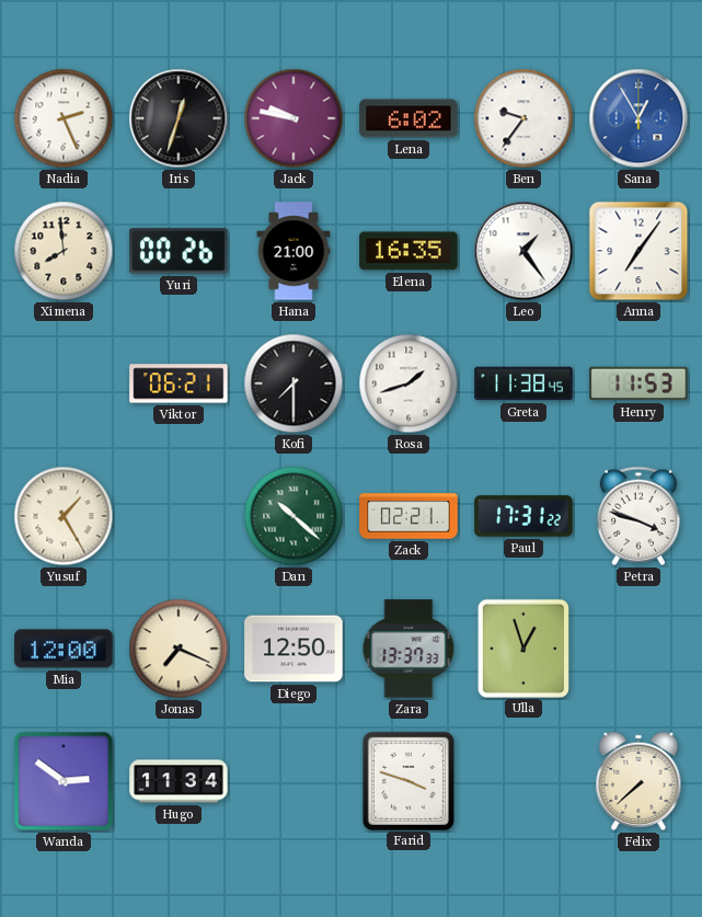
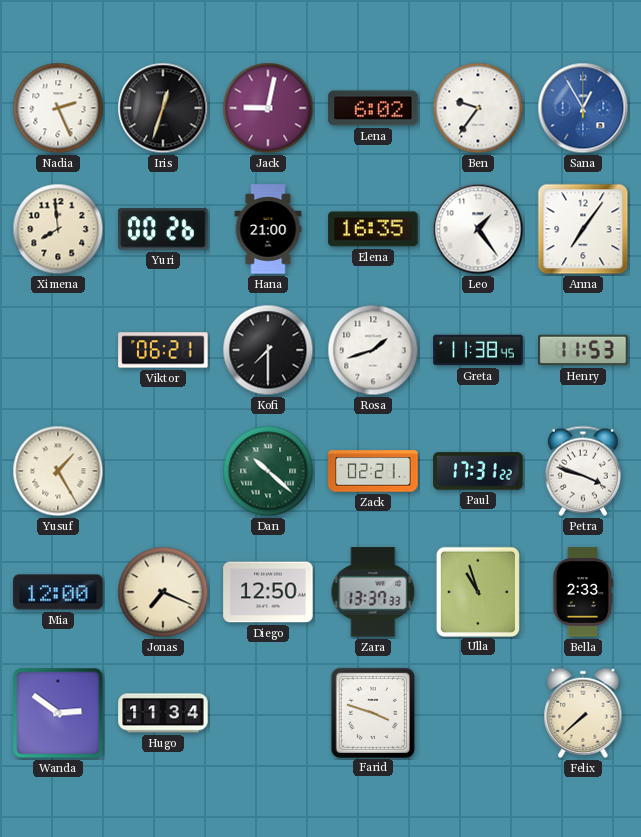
Jack: 9:47 -> 9:02 (268, 108)
Ulla: 12:57 -> 10:57 (477, 591)
Bella: none -> 2:33 (583, 592)
